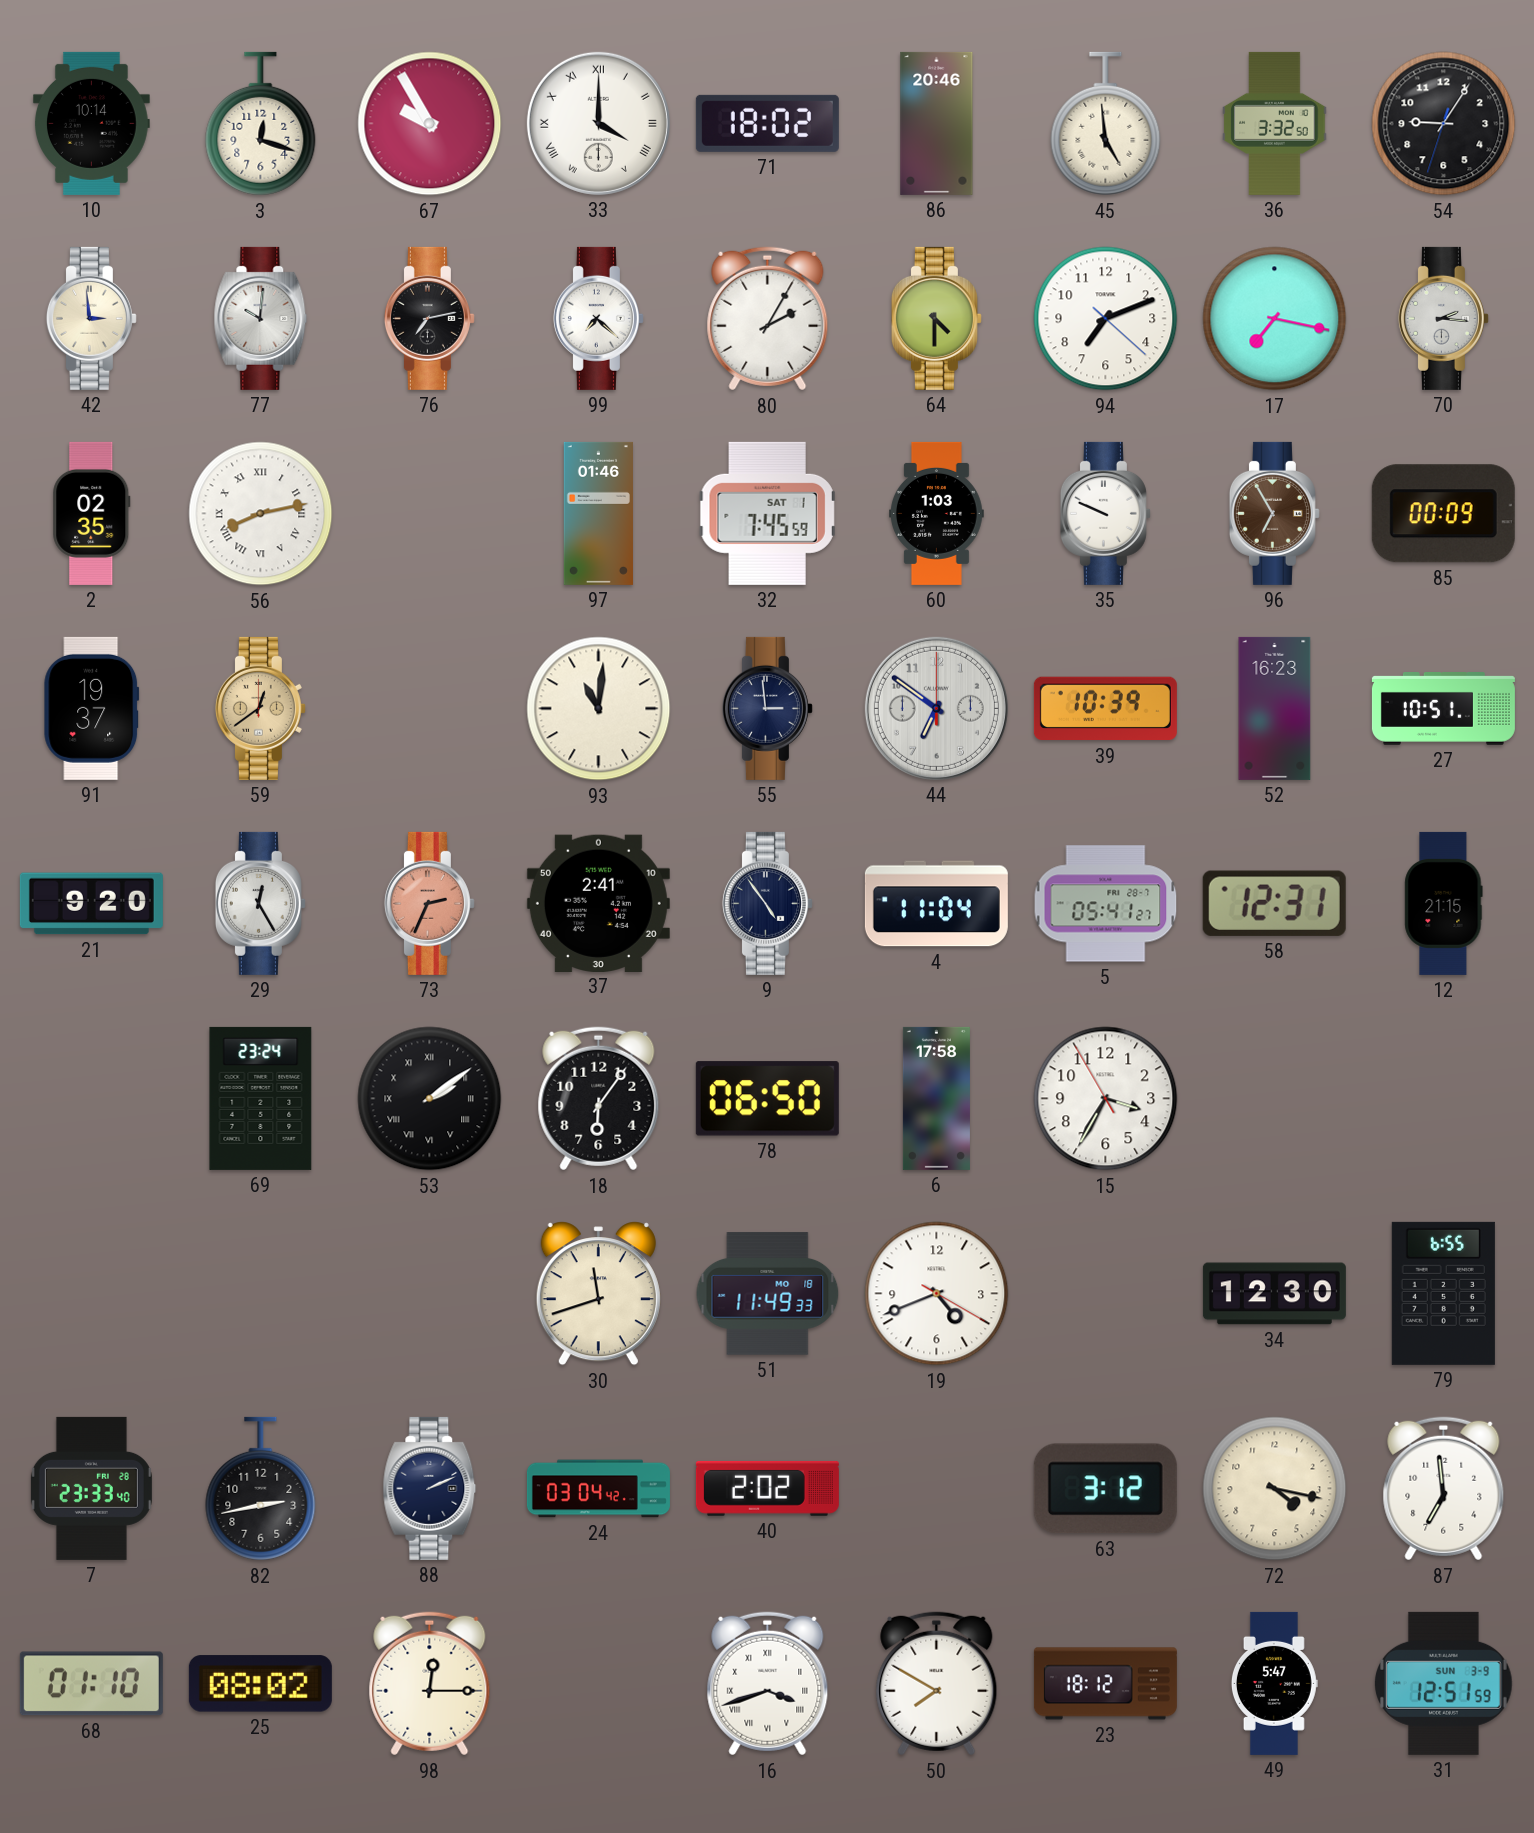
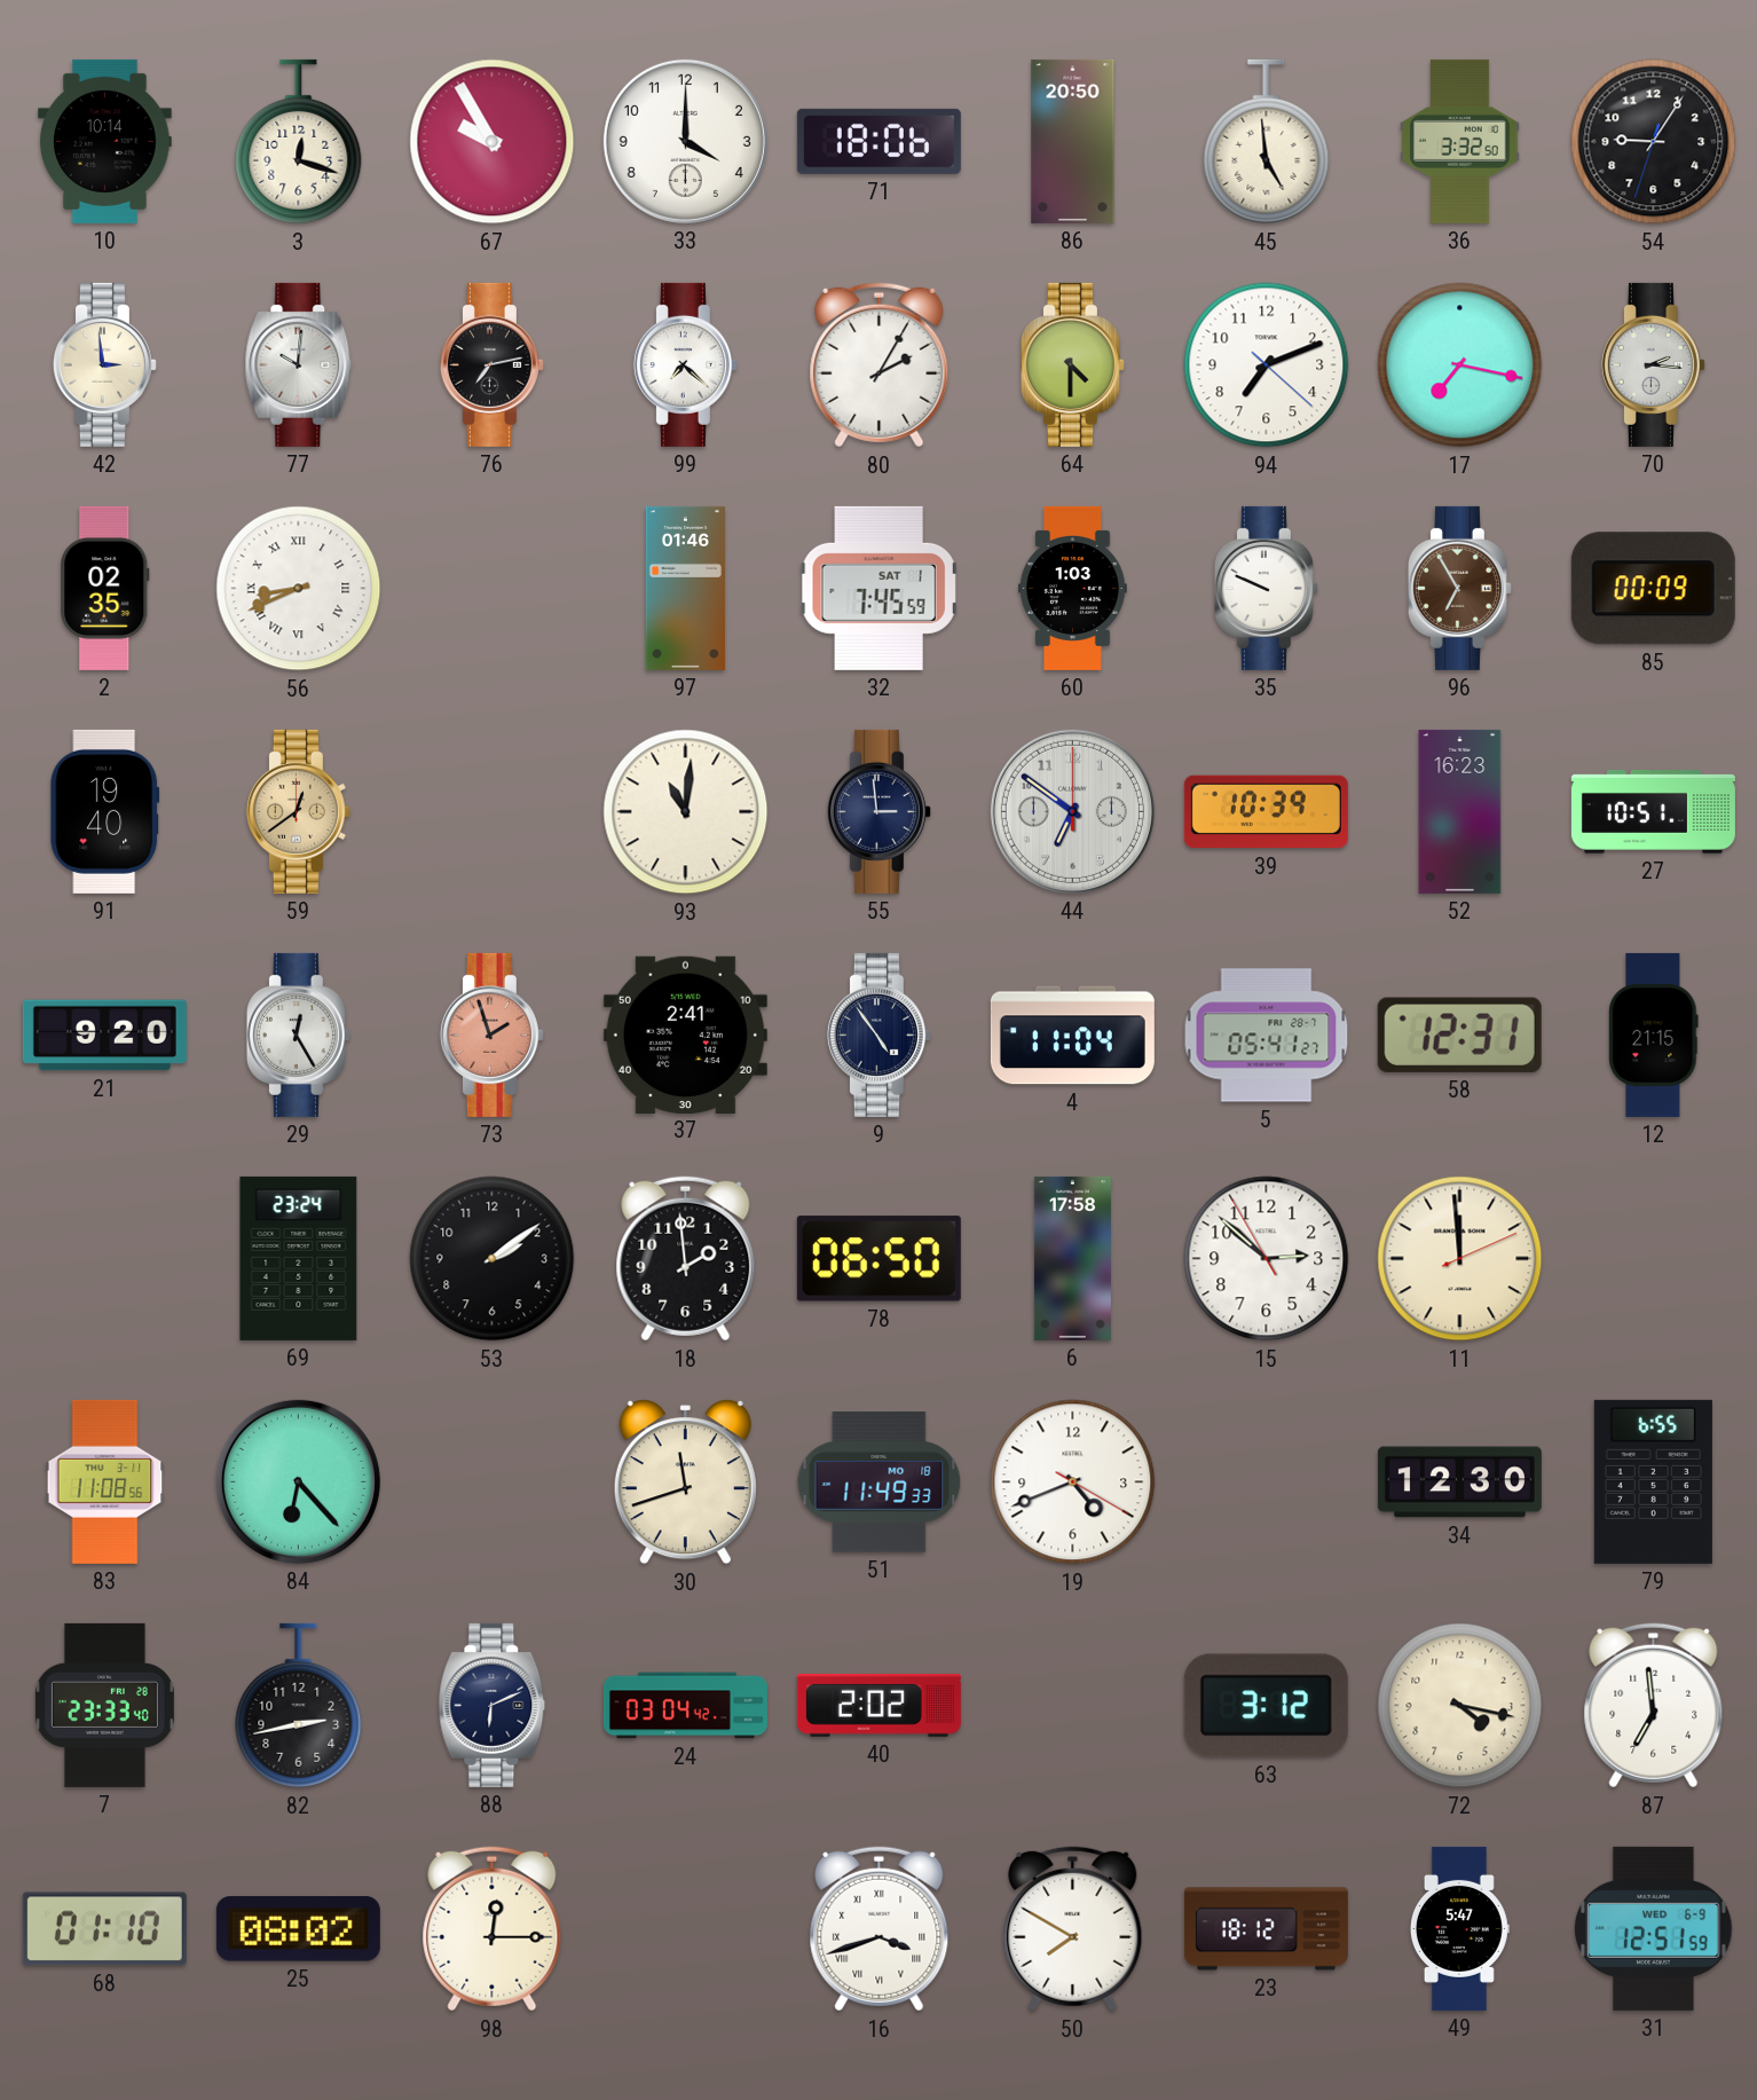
33 numerals: Roman -> Arabic (685, 141)
71: 18:02 -> 18:06 (878, 141)
86: 20:46 -> 20:50 (1073, 141)
56: 8:13 -> 8:41 (299, 589)
91: 19:37 -> 19:40 (105, 811)
73: 2:34 -> 1:57 (491, 1035)
53 numerals: Roman -> Arabic (493, 1259)
18: 6:06 -> 1:59 (686, 1259)
15: 3:34 -> 2:51 (1267, 1259)
11: none -> 11:59 (1460, 1259)
83: none -> 11:08 (105, 1481)
84: none -> 6:23 (298, 1481)
88: 2:11 -> 6:11 (493, 1705)
31 date: SUN 3-9 -> WED 6-9 (1654, 1928)
